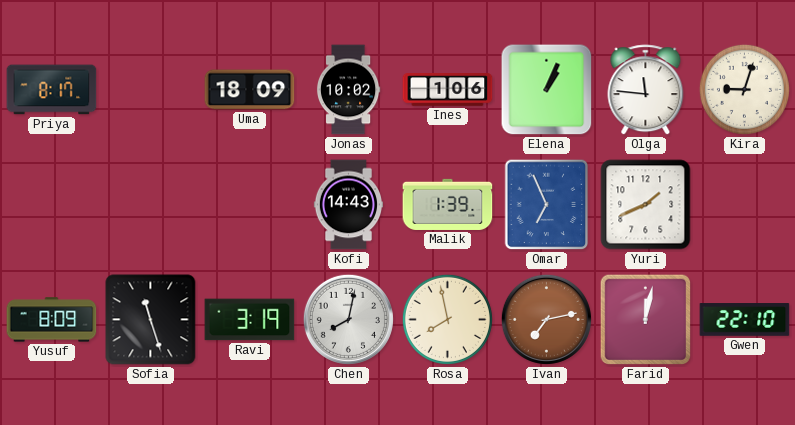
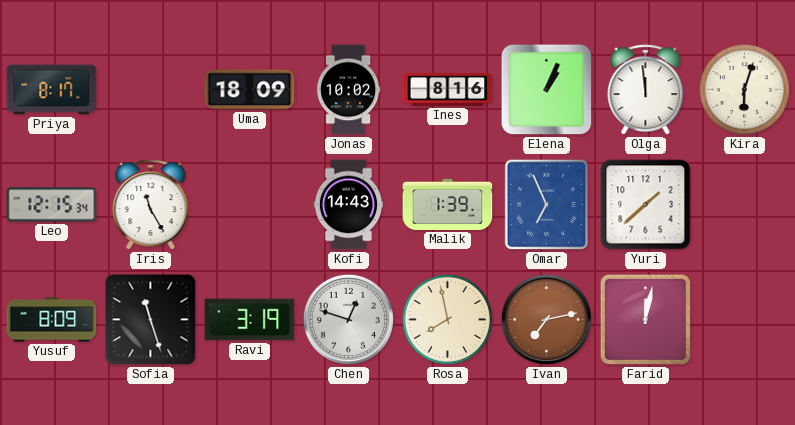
Ines: 1:06 -> 8:16 (448, 90)
Olga: 11:46 -> 11:59 (646, 90)
Kira: 9:03 -> 6:03 (744, 89)
Leo: none -> 12:15 (52, 205)
Iris: none -> 11:25 (151, 205)
Yuri: 1:41 -> 1:38 (646, 205)
Chen: 8:02 -> 12:48 (348, 319)
Gwen: 22:10 -> none (745, 320)
